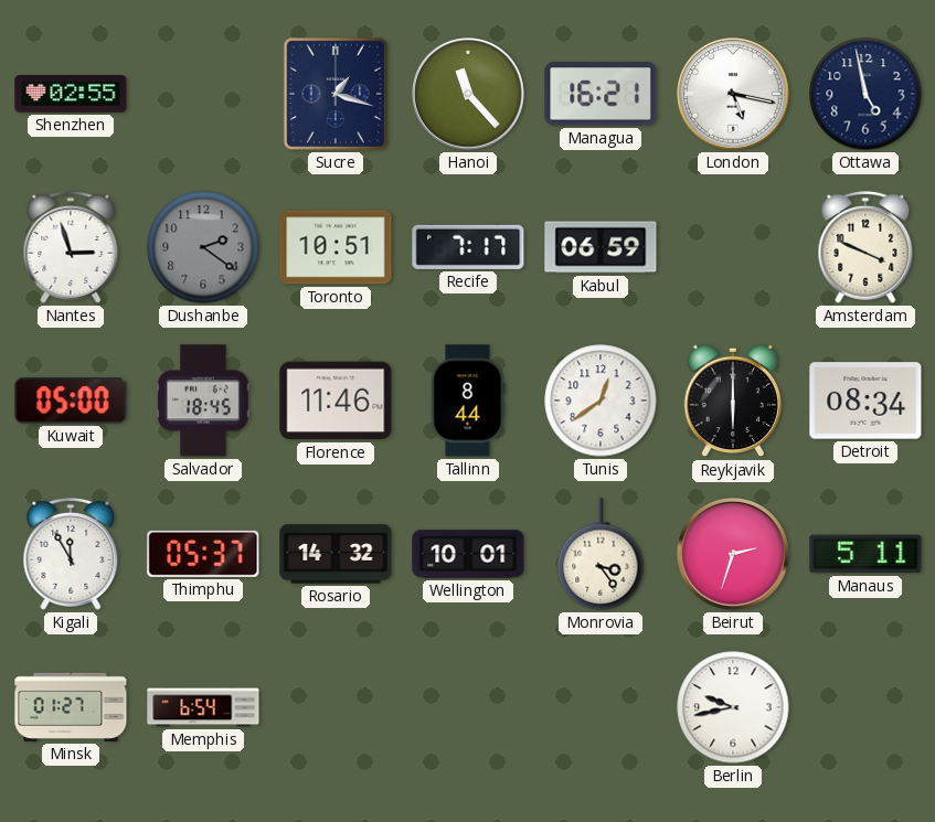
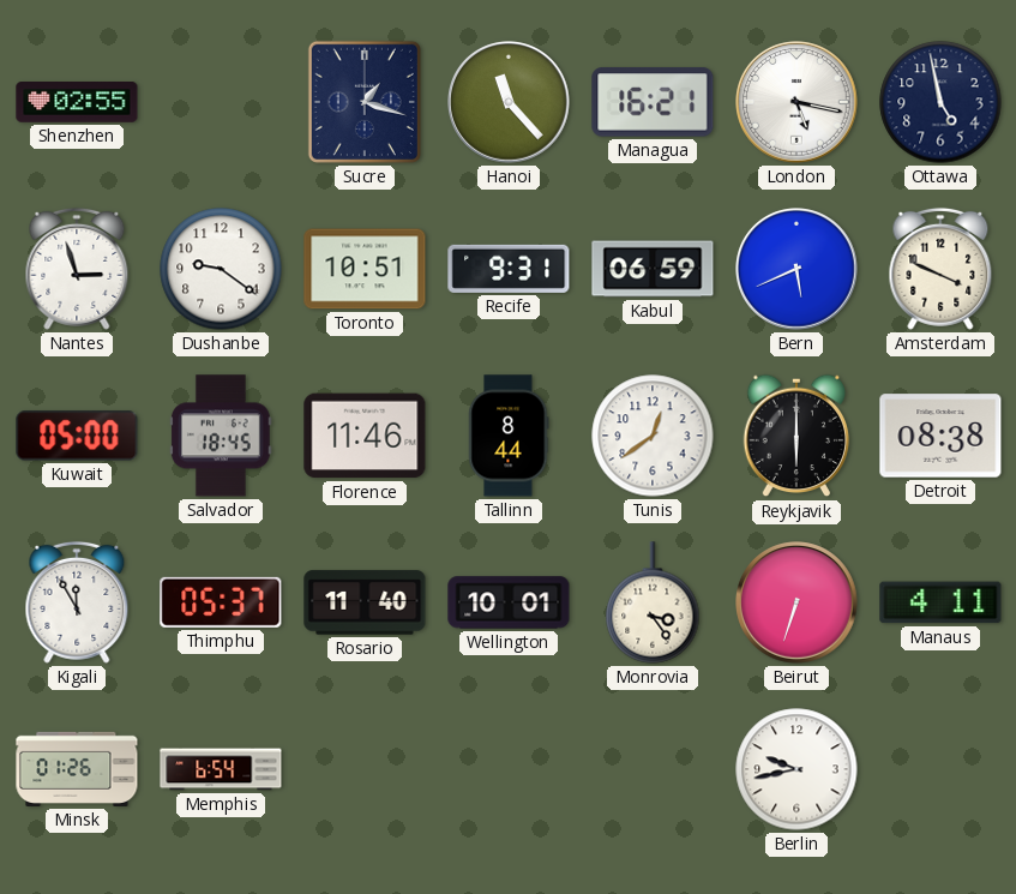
Dushanbe: 2:21 -> 9:21 (221, 269)
Dushanbe dial: grey -> white (221, 269)
Recife: 7:17 -> 9:31 (509, 269)
Bern: none -> 5:41 (796, 269)
Detroit: 08:34 -> 08:38 (940, 436)
Rosario: 14:32 -> 11:40 (365, 602)
Beirut: 2:33 -> 6:33 (796, 602)
Manaus: 5:11 -> 4:11 (940, 602)
Minsk: 01:27 -> 01:26 (77, 769)
